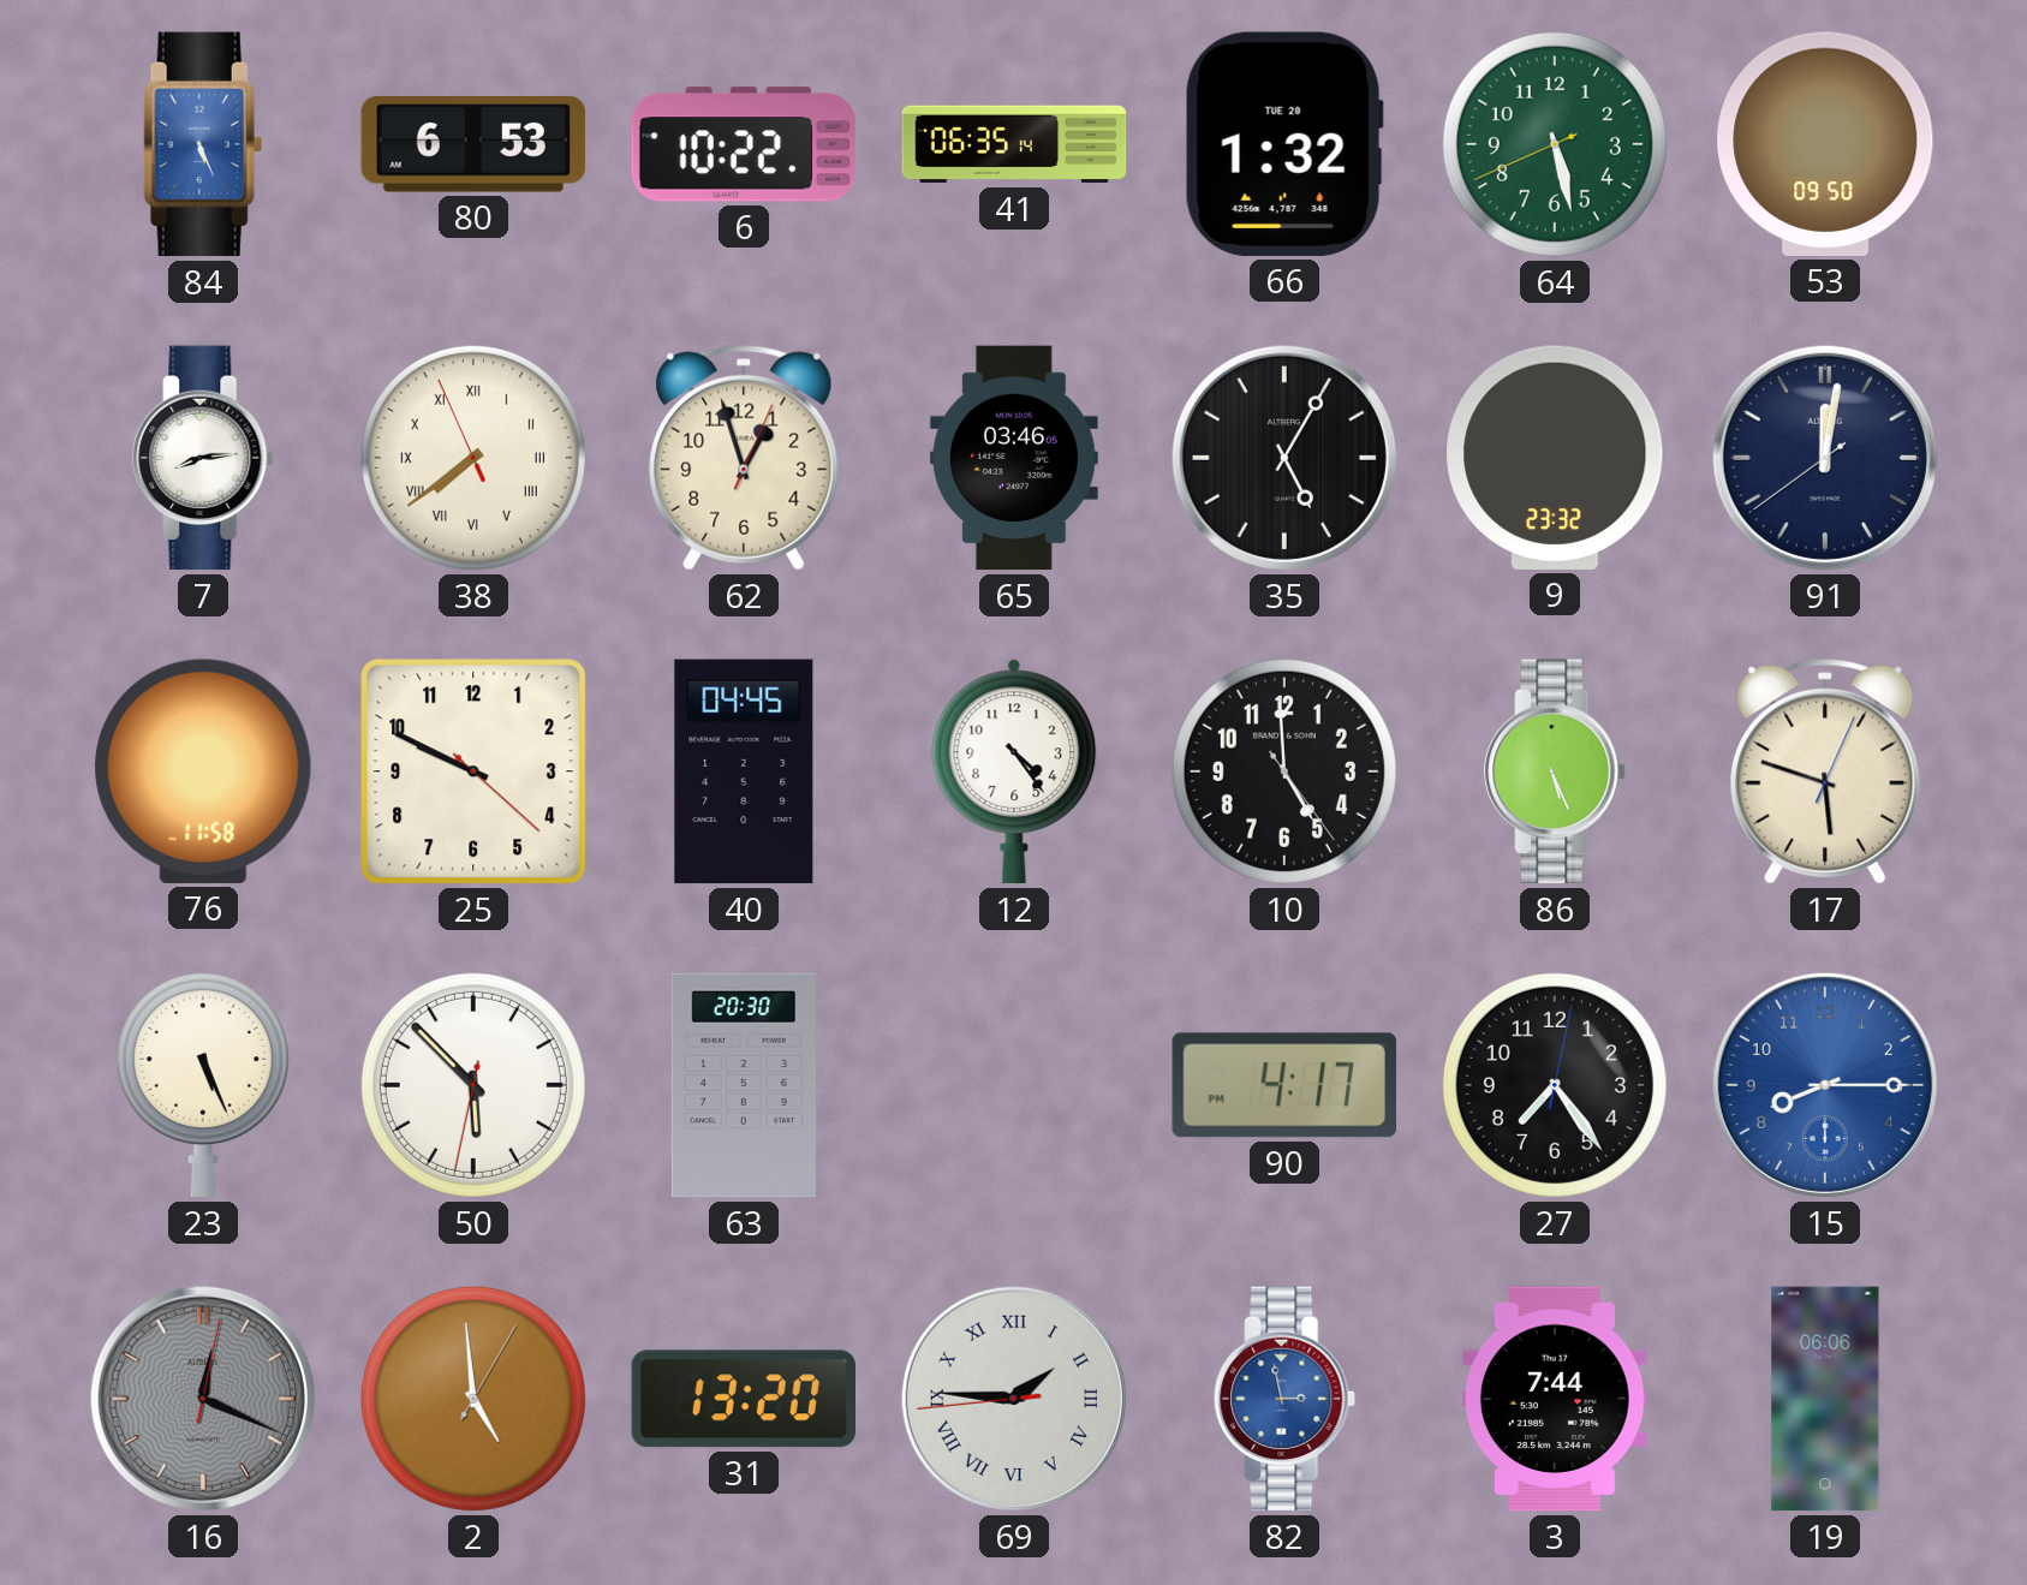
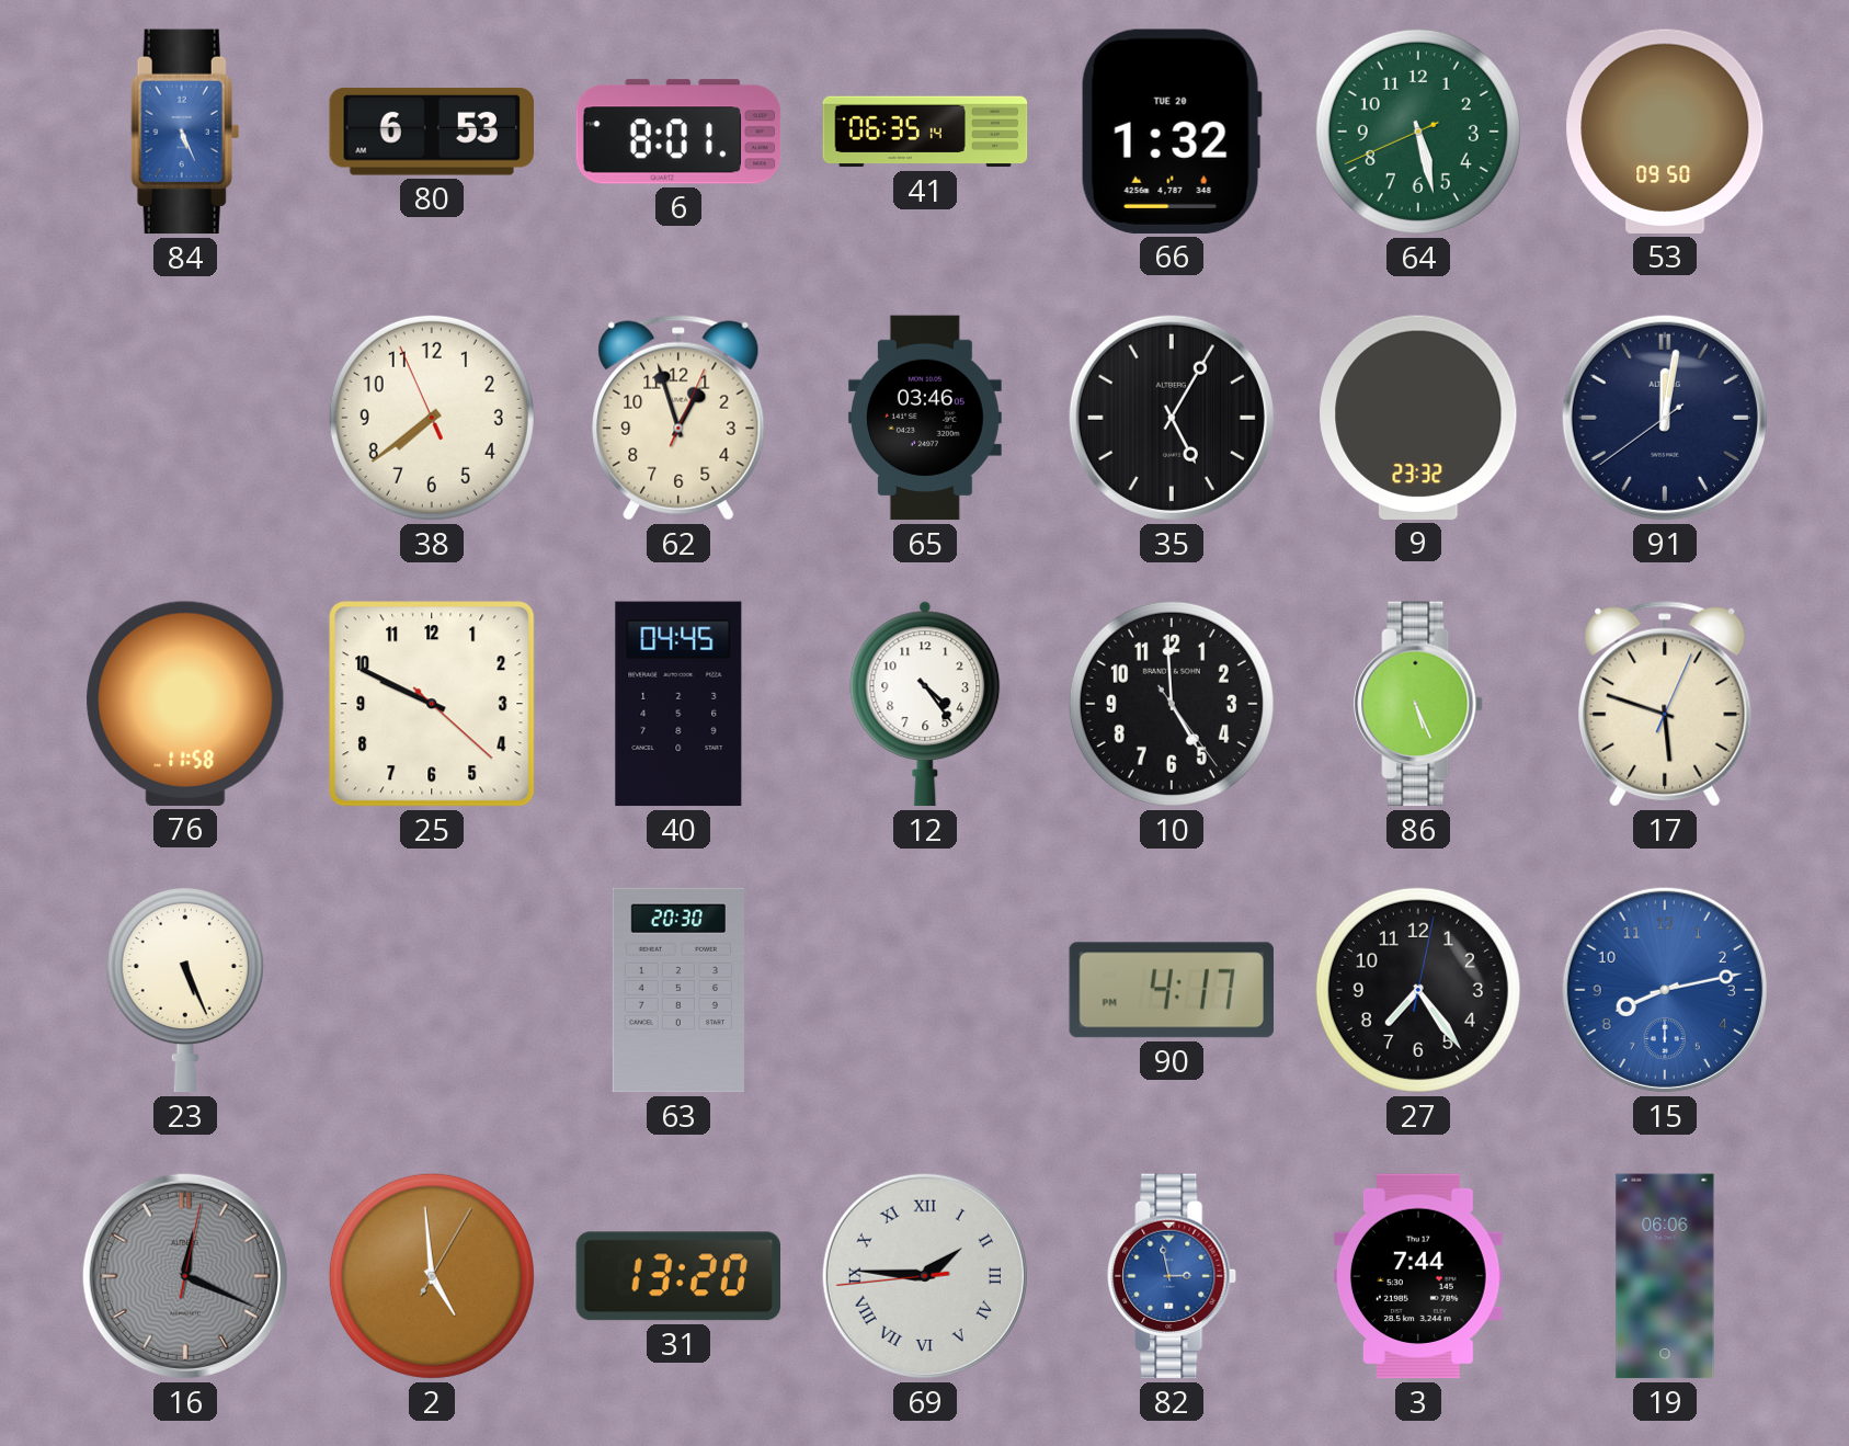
6: 10:22 -> 8:01 (678, 132)
7: 8:14 -> none (204, 458)
38 numerals: Roman -> Arabic (432, 418)
50: 5:52 -> none (473, 1085)
15: 8:15 -> 8:13 (1665, 990)
